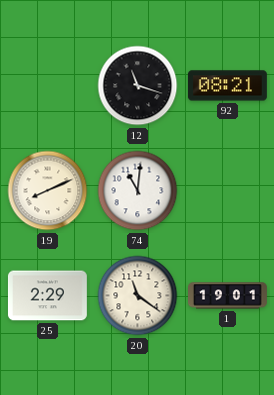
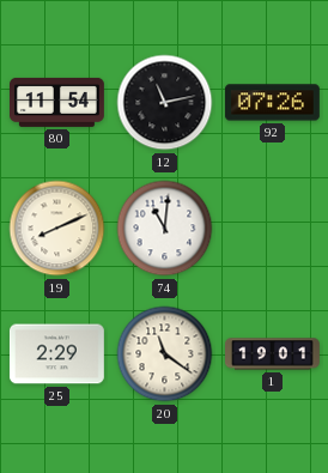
80: none -> 11:54 (57, 102)
12: 11:18 -> 11:13 (165, 103)
92: 08:21 -> 07:26 (272, 103)
